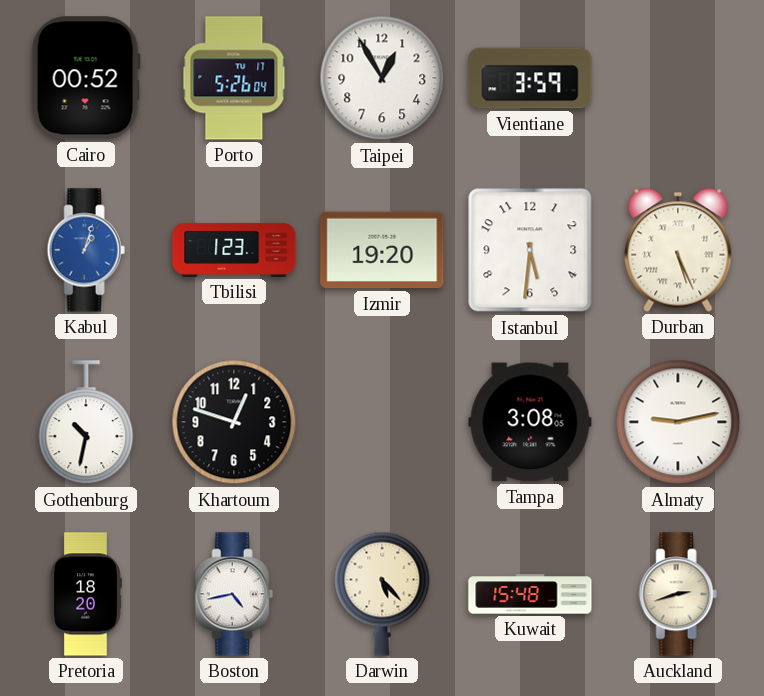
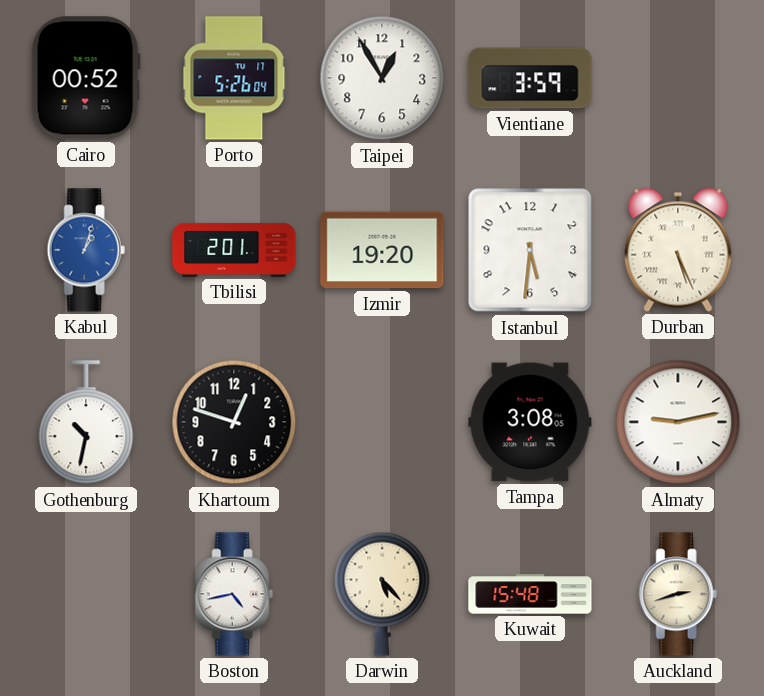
Tbilisi: 1:23 -> 2:01 (234, 250)
Pretoria: 18:20 -> none (86, 594)
